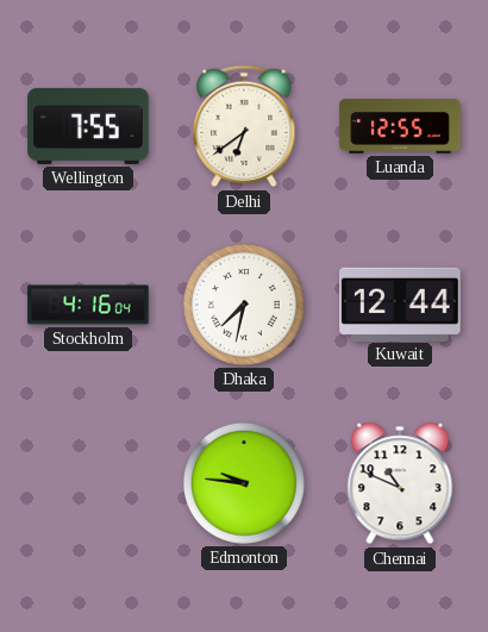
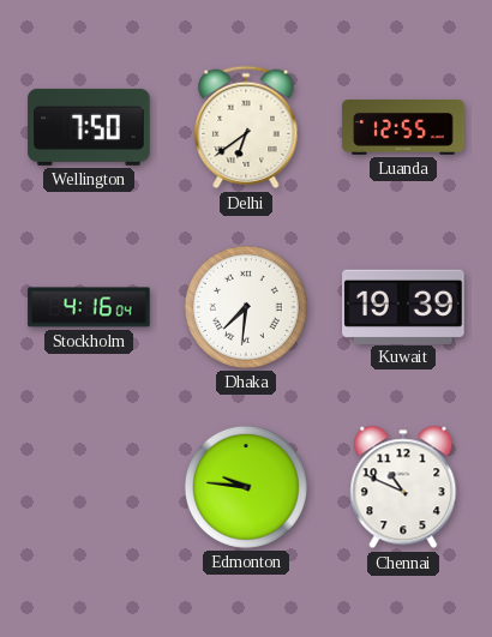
Wellington: 7:55 -> 7:50 (89, 127)
Dhaka: 7:32 -> 7:31 (246, 307)
Kuwait: 12:44 -> 19:39 (403, 306)
